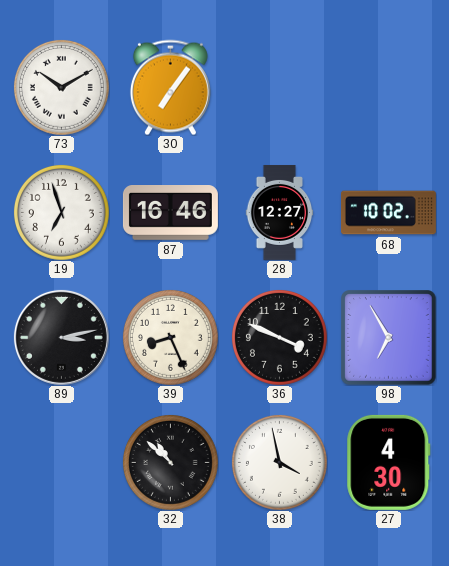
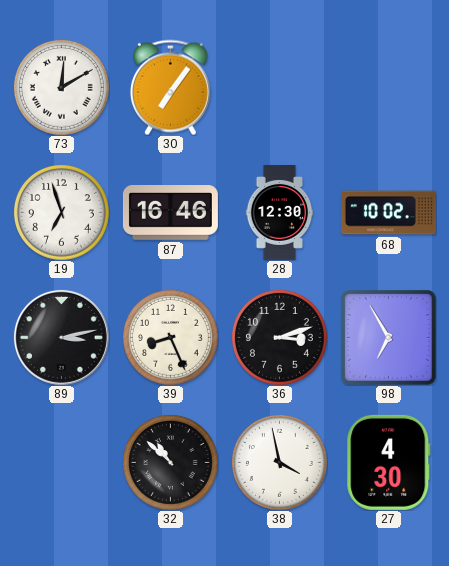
73: 10:10 -> 12:10 (62, 88)
28: 12:27 -> 12:30 (280, 212)
36: 3:49 -> 3:12 (280, 338)
